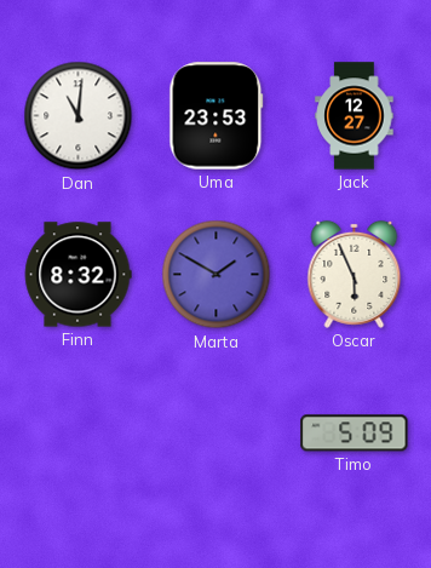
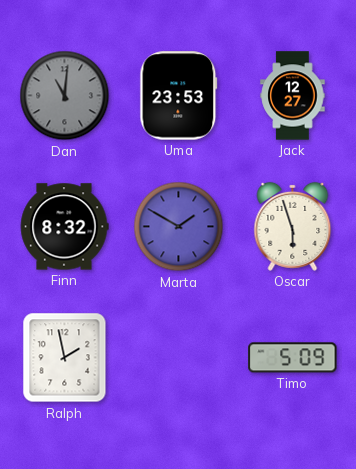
Dan dial: white -> grey (65, 96)
Oscar: 5:56 -> 5:57 (293, 226)
Ralph: none -> 1:58 (65, 358)
